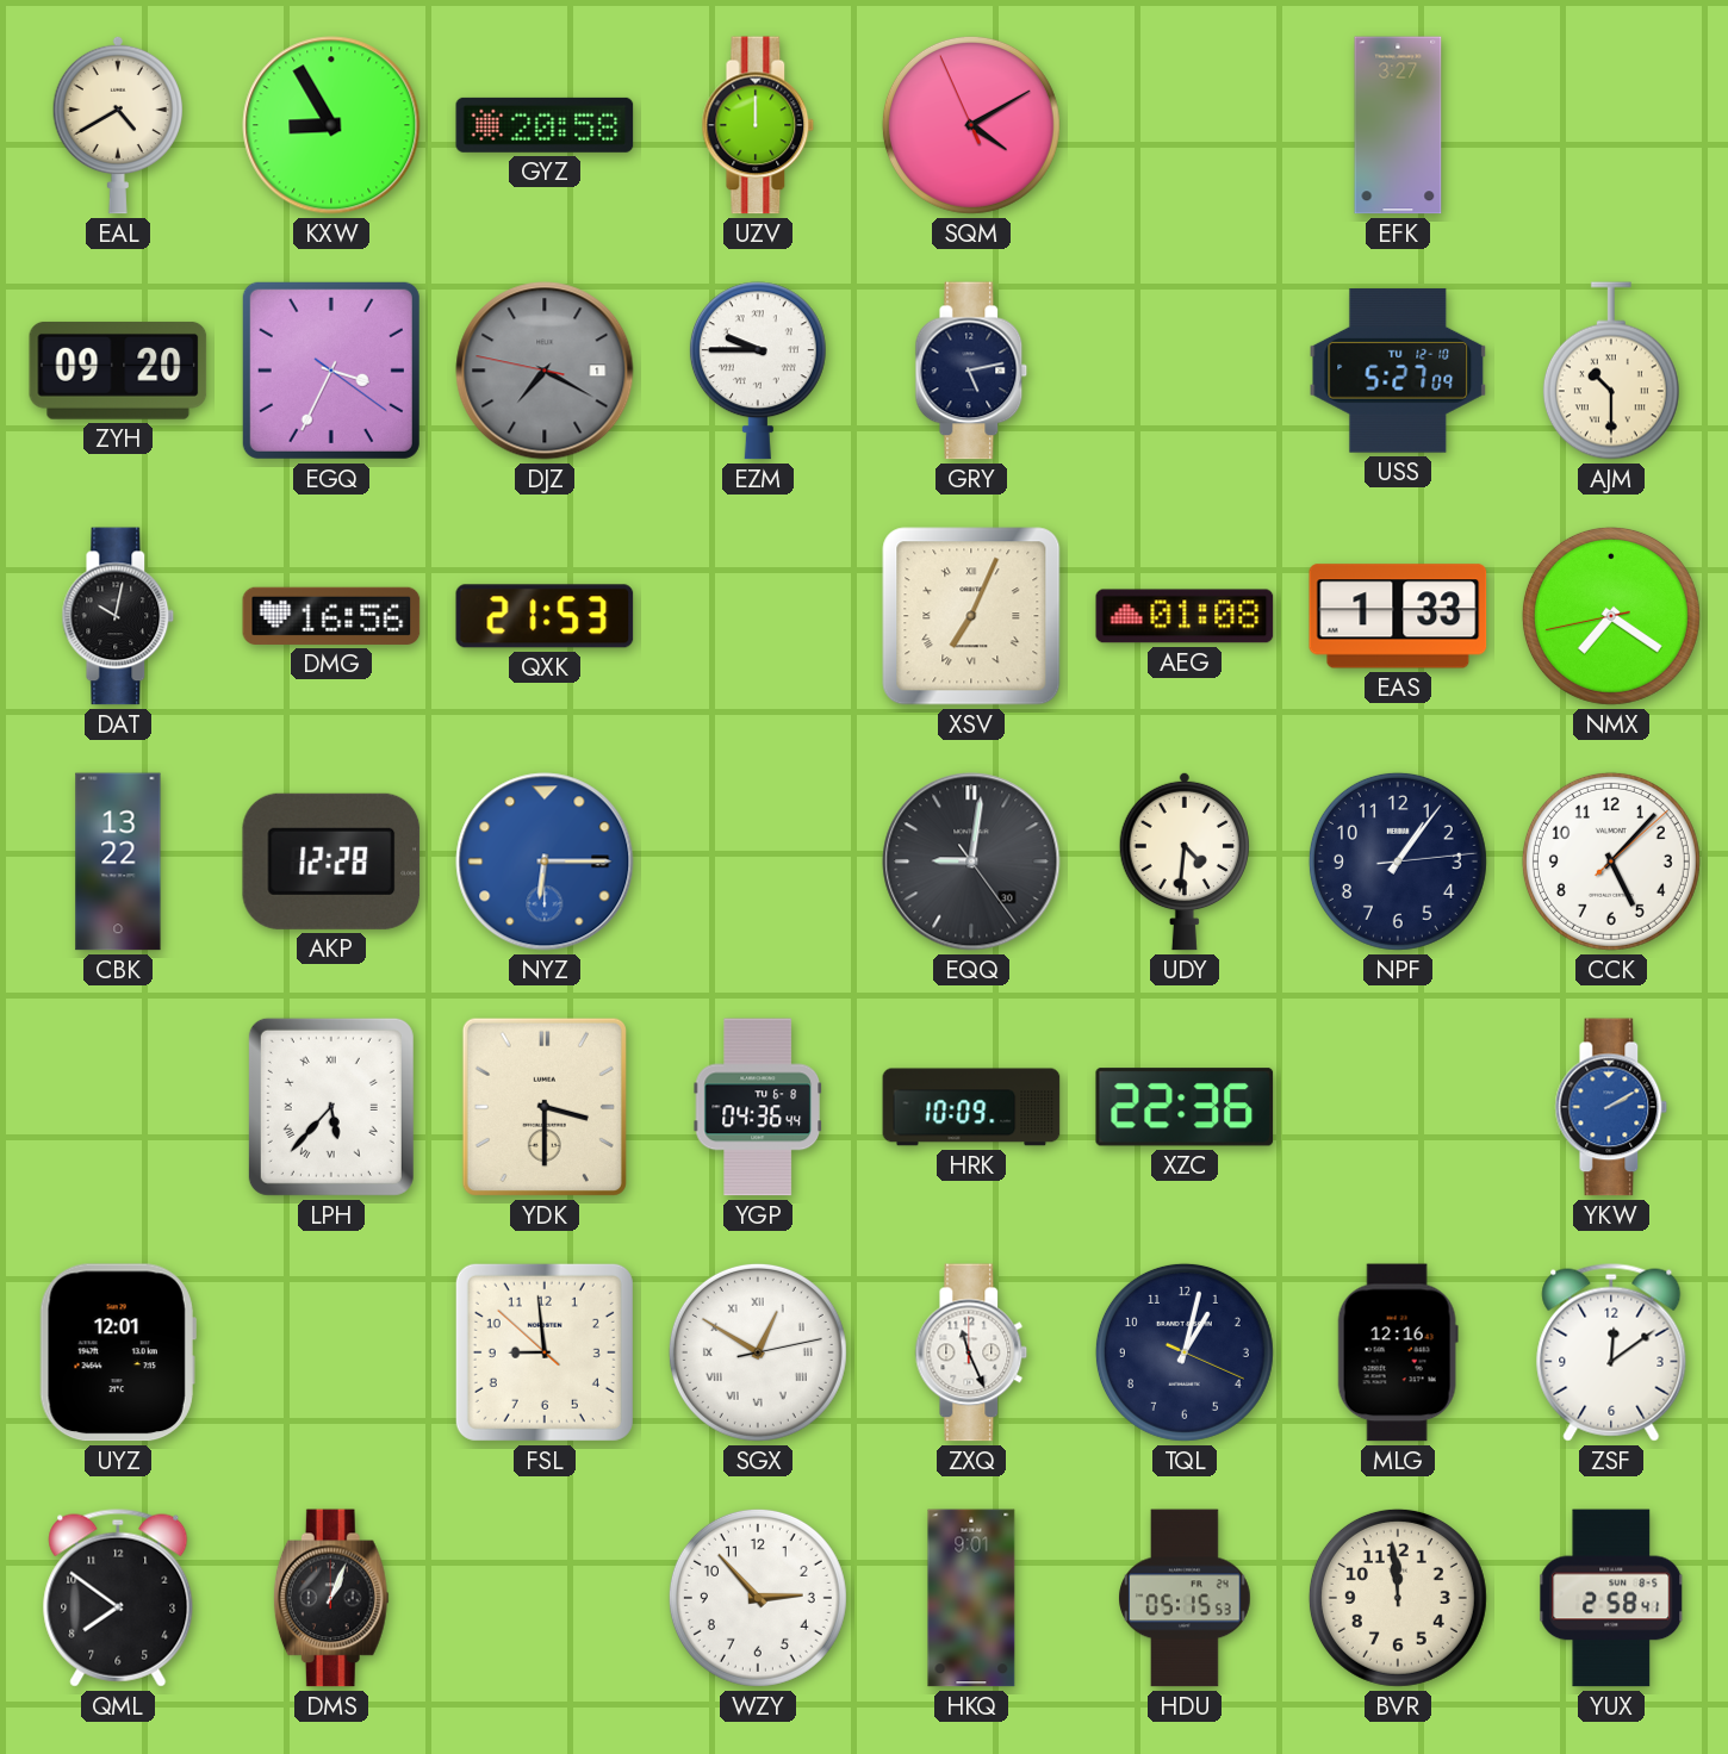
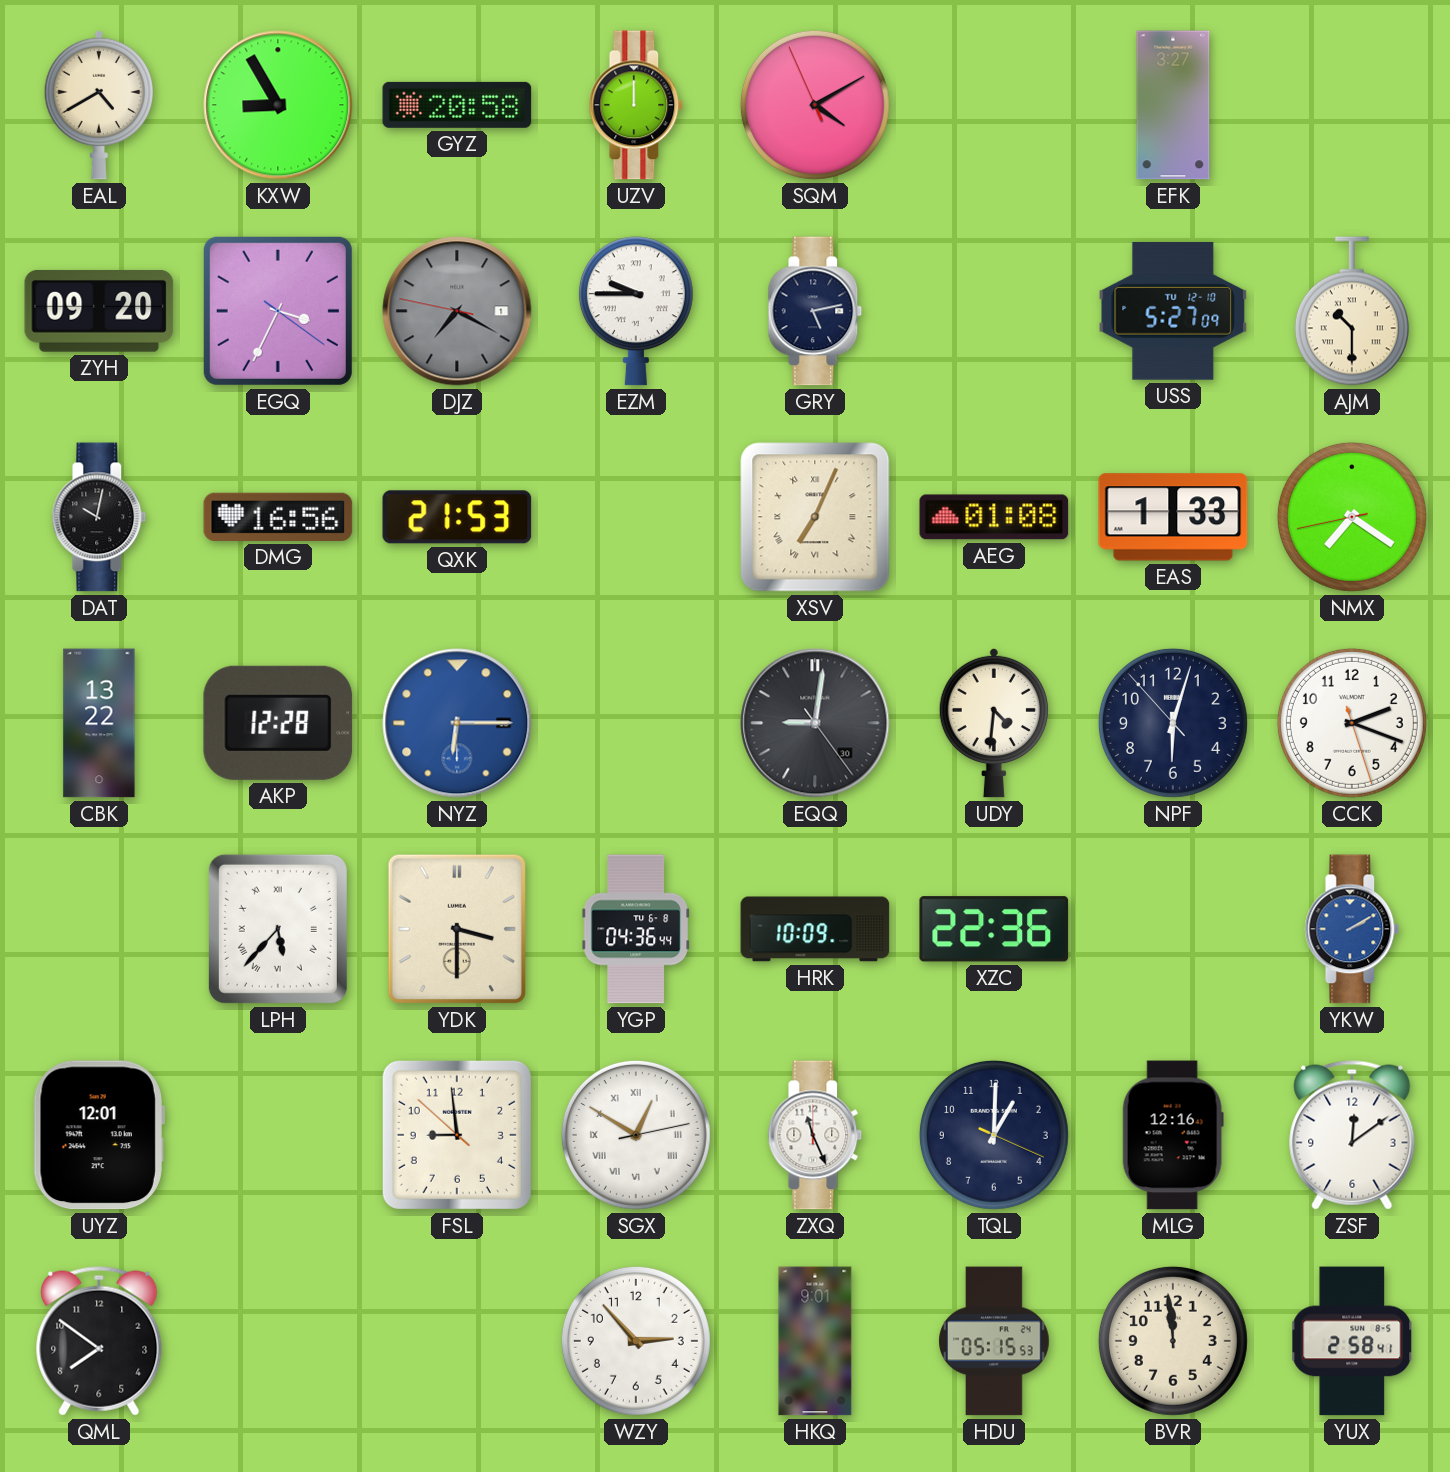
NPF: 1:06 -> 6:02 (1173, 723)
CCK: 5:07 -> 2:18 (1352, 723)
TQL: 1:02 -> 1:00 (994, 1135)
DMS: 1:04 -> none (331, 1598)
